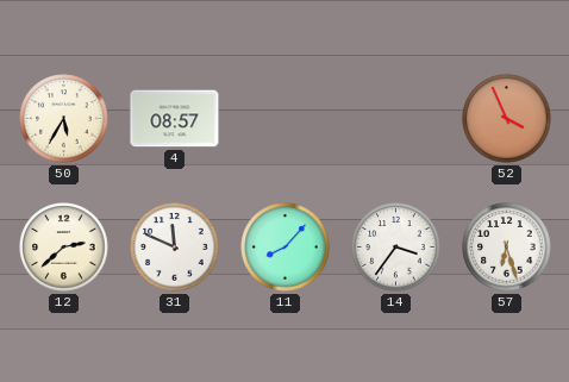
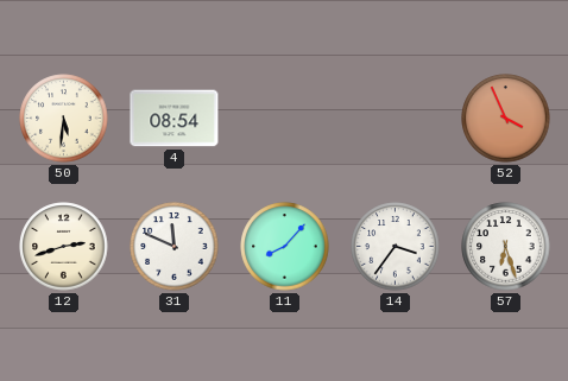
50: 5:35 -> 5:31 (64, 119)
4: 08:57 -> 08:54 (175, 119)
12: 2:38 -> 2:42 (64, 247)
